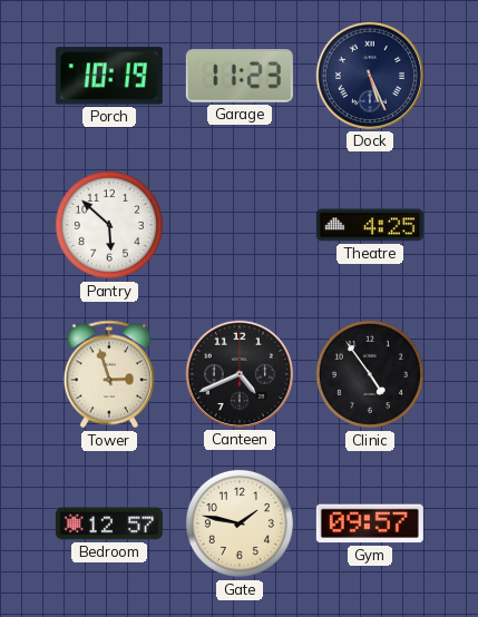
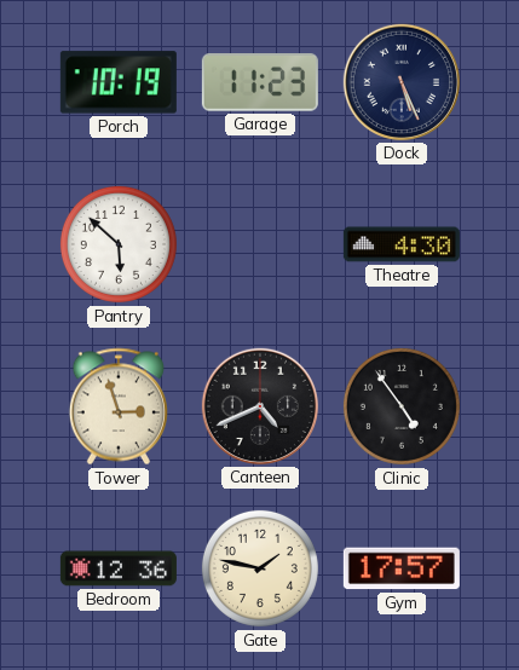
Theatre: 4:25 -> 4:30 (402, 244)
Bedroom: 12:57 -> 12:36 (119, 568)
Gym: 09:57 -> 17:57 (402, 568)
